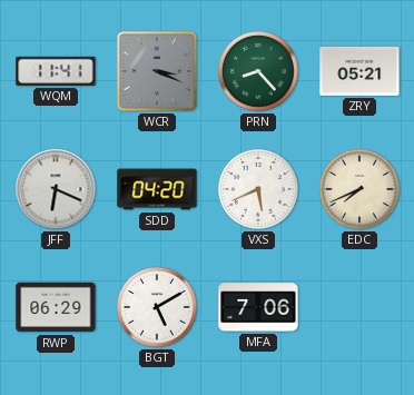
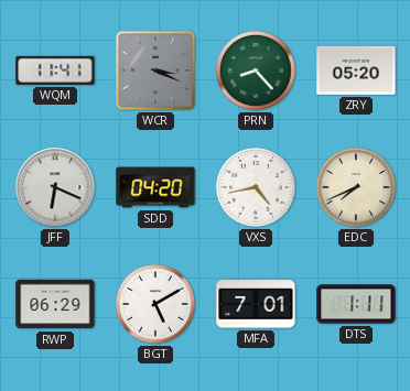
ZRY: 05:21 -> 05:20 (356, 70)
VXS: 5:41 -> 4:43 (257, 188)
MFA: 7:06 -> 7:01 (256, 304)
DTS: none -> 1:11 (356, 304)
